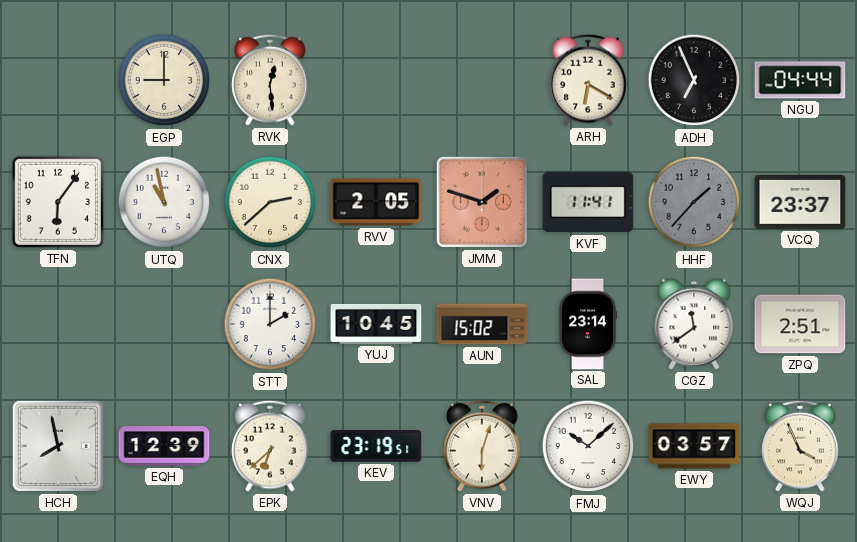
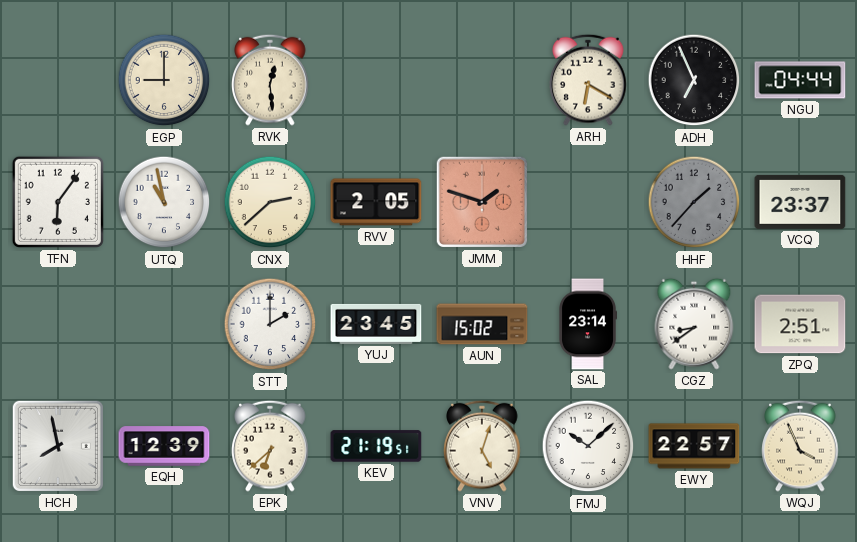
KVF: 11:41 -> none (588, 202)
YUJ: 10:45 -> 23:45 (376, 324)
CGZ: 11:39 -> 8:39 (694, 324)
KEV: 23:19 -> 21:19 (376, 446)
VNV: 6:03 -> 5:03 (482, 446)
EWY: 03:57 -> 22:57 (694, 446)
